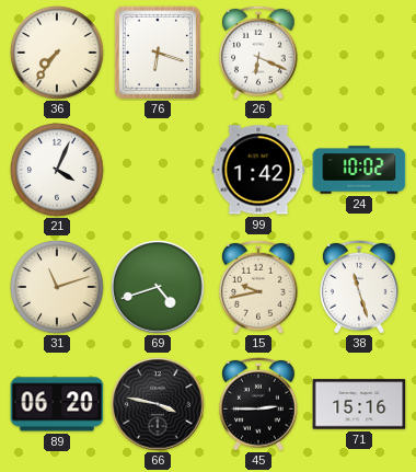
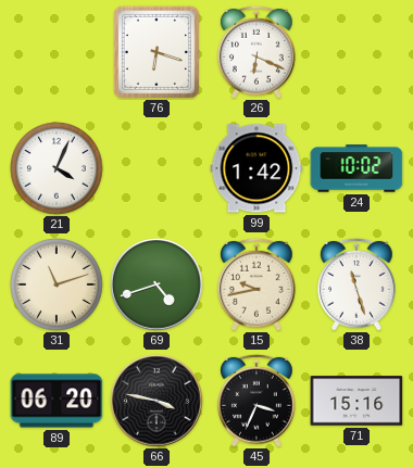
36: 7:36 -> none (58, 54)
45: 2:45 -> 3:34 (258, 401)
